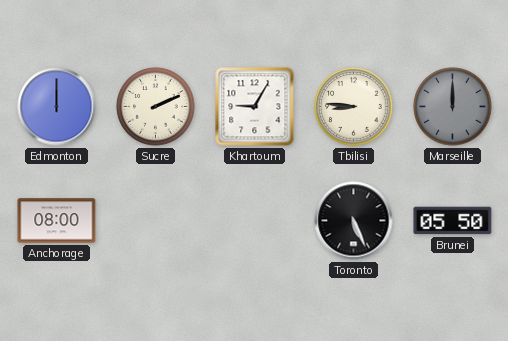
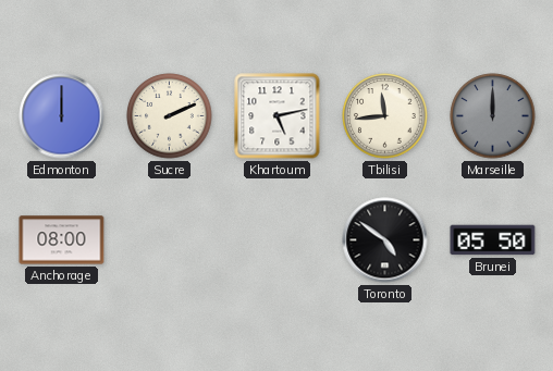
Khartoum: 9:05 -> 5:13 (278, 116)
Tbilisi: 8:46 -> 11:44 (385, 116)
Toronto: 5:26 -> 4:51 (385, 240)
